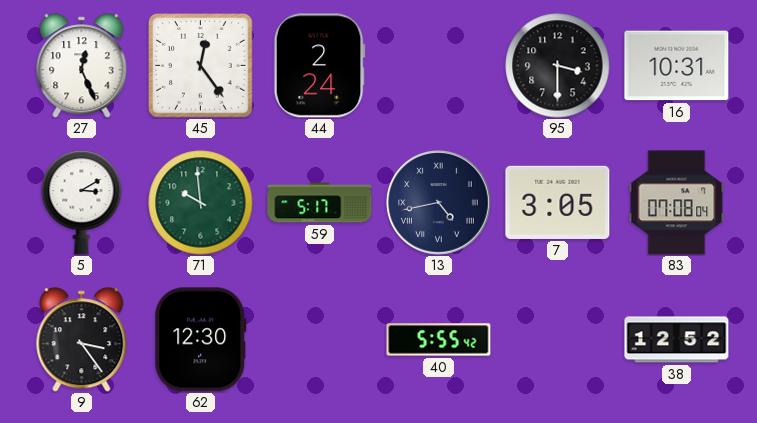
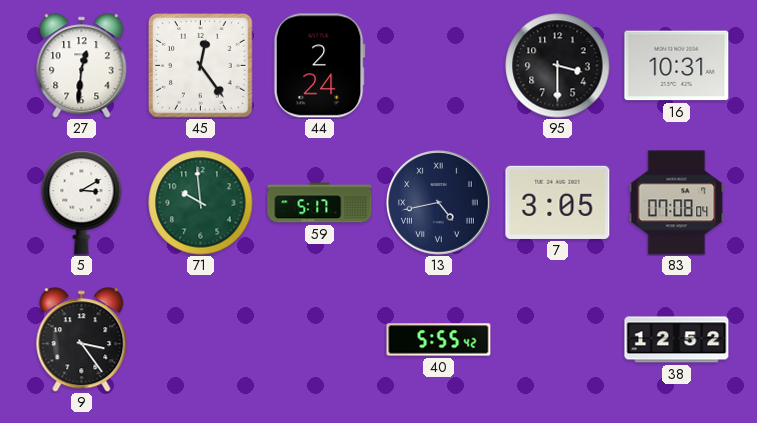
27: 12:26 -> 12:31 (82, 66)
62: 12:30 -> none (201, 340)
